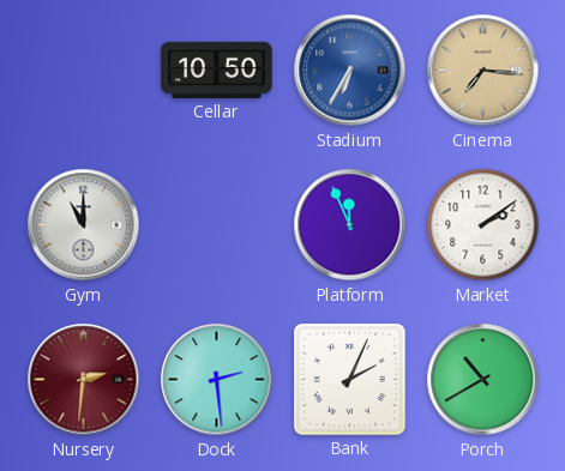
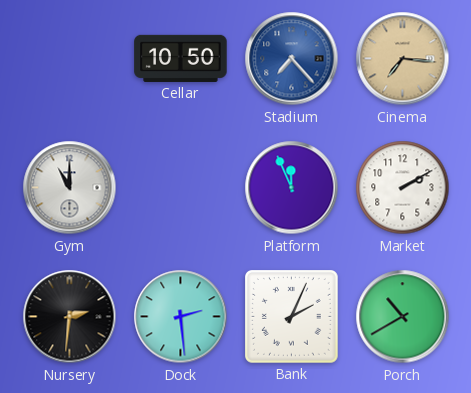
Stadium: 6:35 -> 7:23 (292, 59)
Market: 2:09 -> 2:10 (403, 188)
Nursery dial: burgundy -> black (70, 317)
